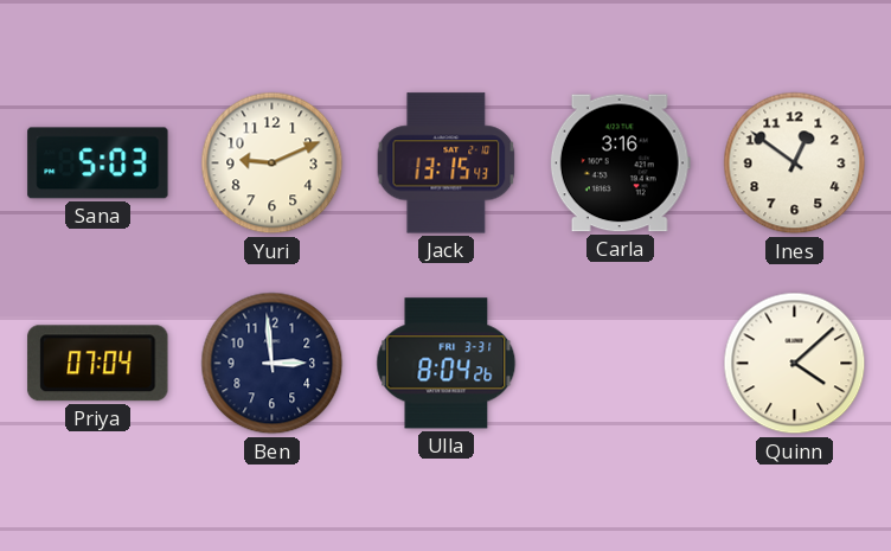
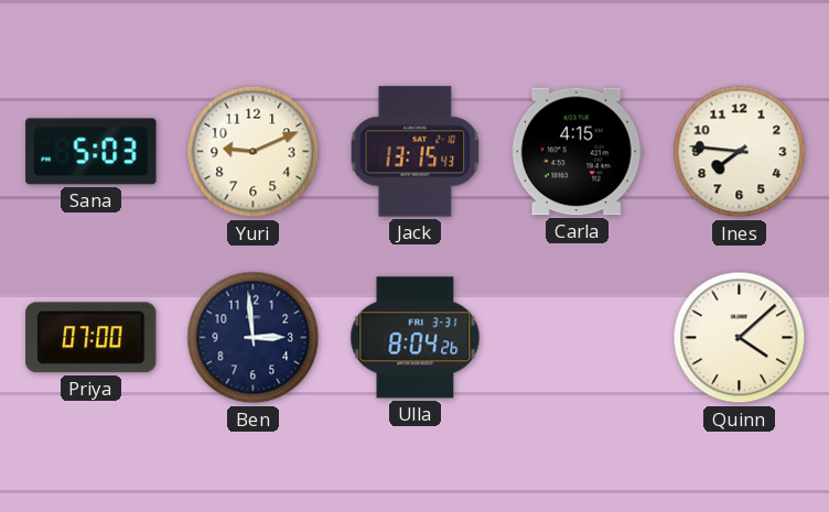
Carla: 3:16 -> 4:15 (577, 152)
Ines: 12:51 -> 7:46 (740, 152)
Priya: 07:04 -> 07:00 (91, 338)
